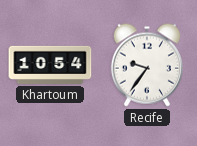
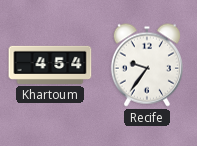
Khartoum: 10:54 -> 4:54 (50, 65)
